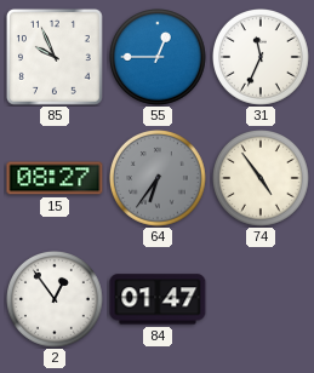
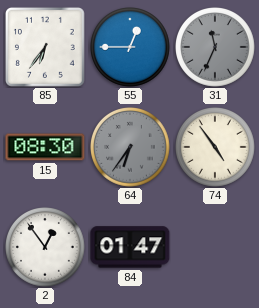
85: 9:56 -> 6:36 (45, 47)
31 dial: white -> grey (216, 48)
15: 08:27 -> 08:30 (45, 147)
